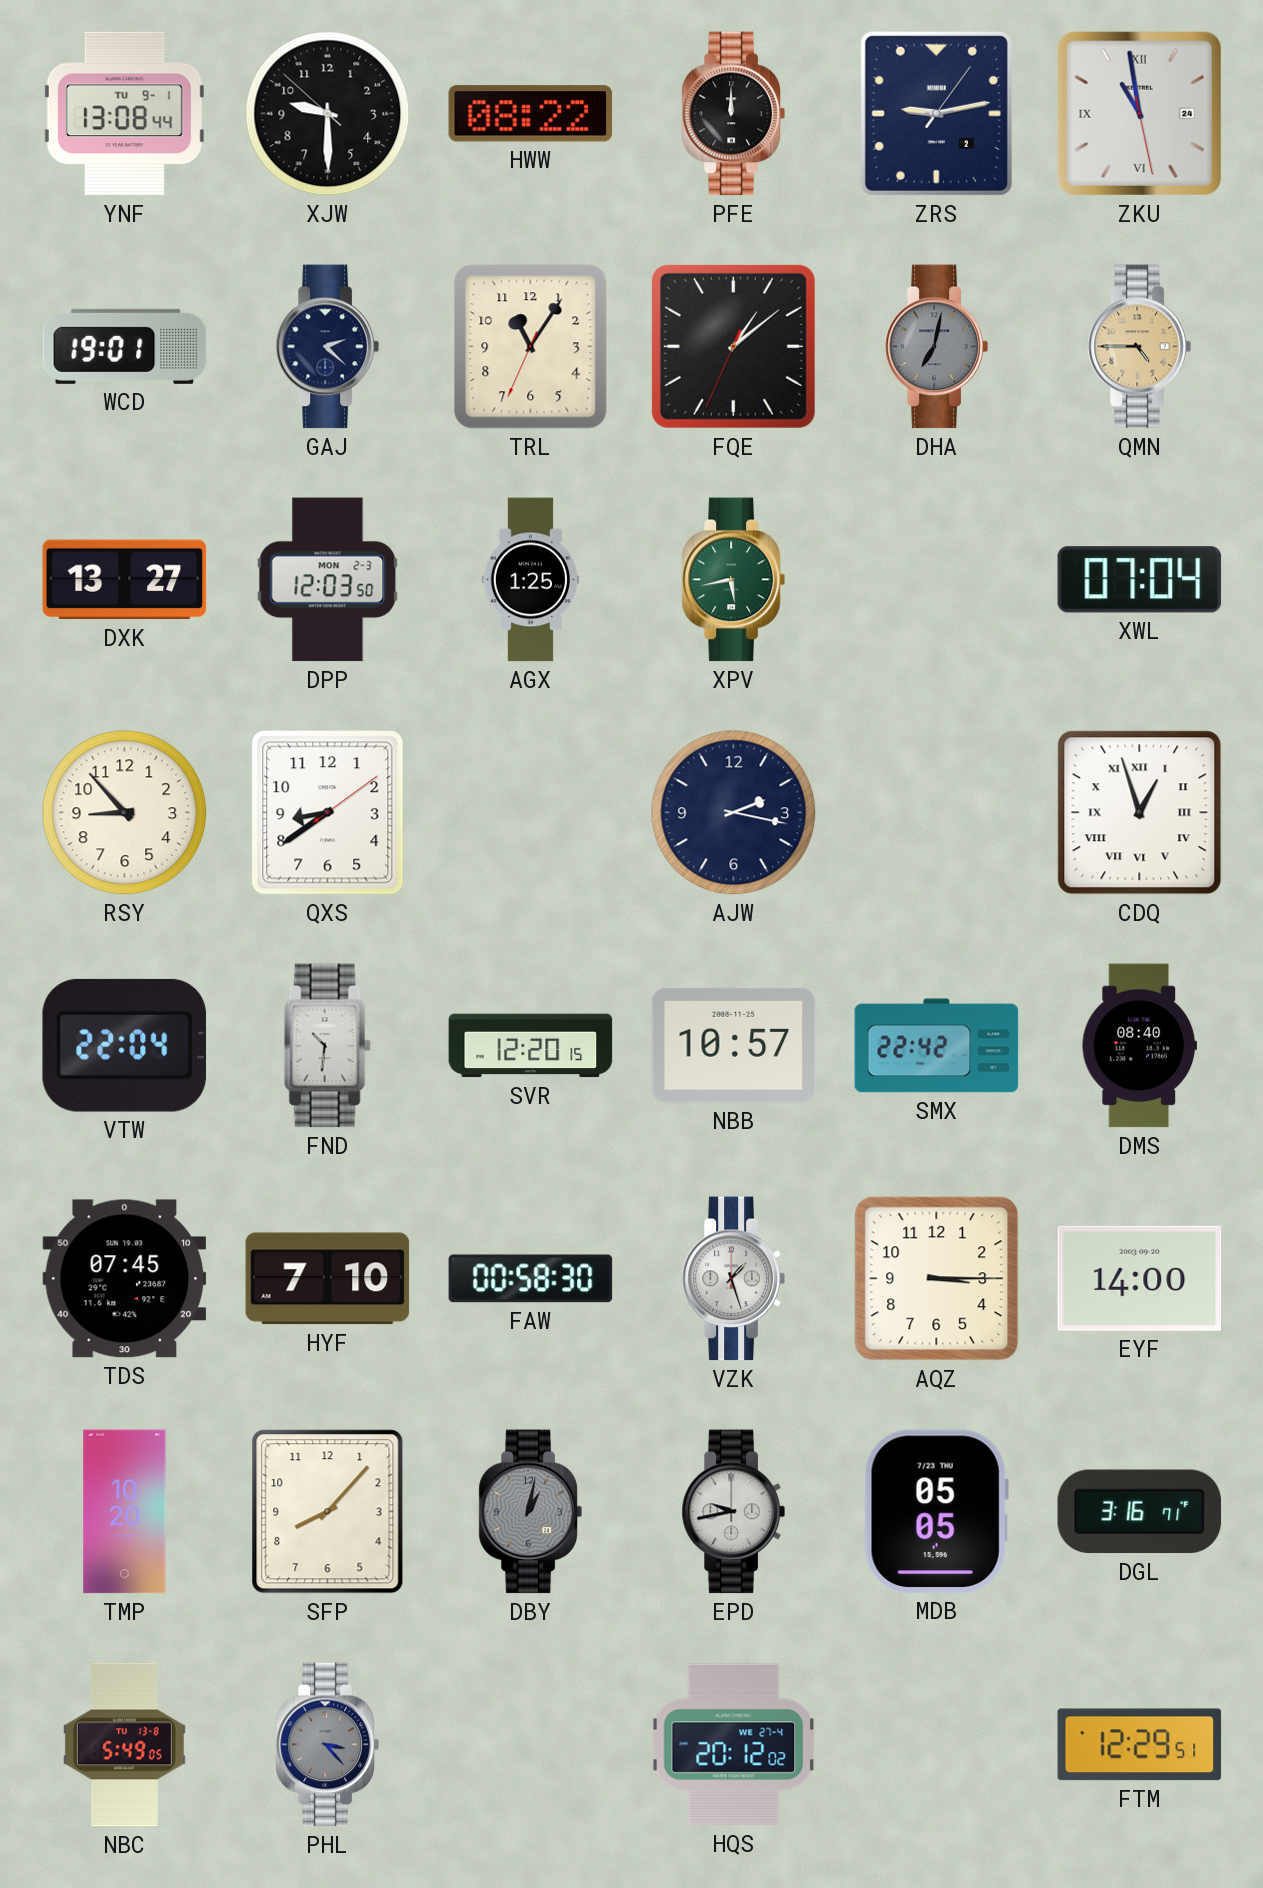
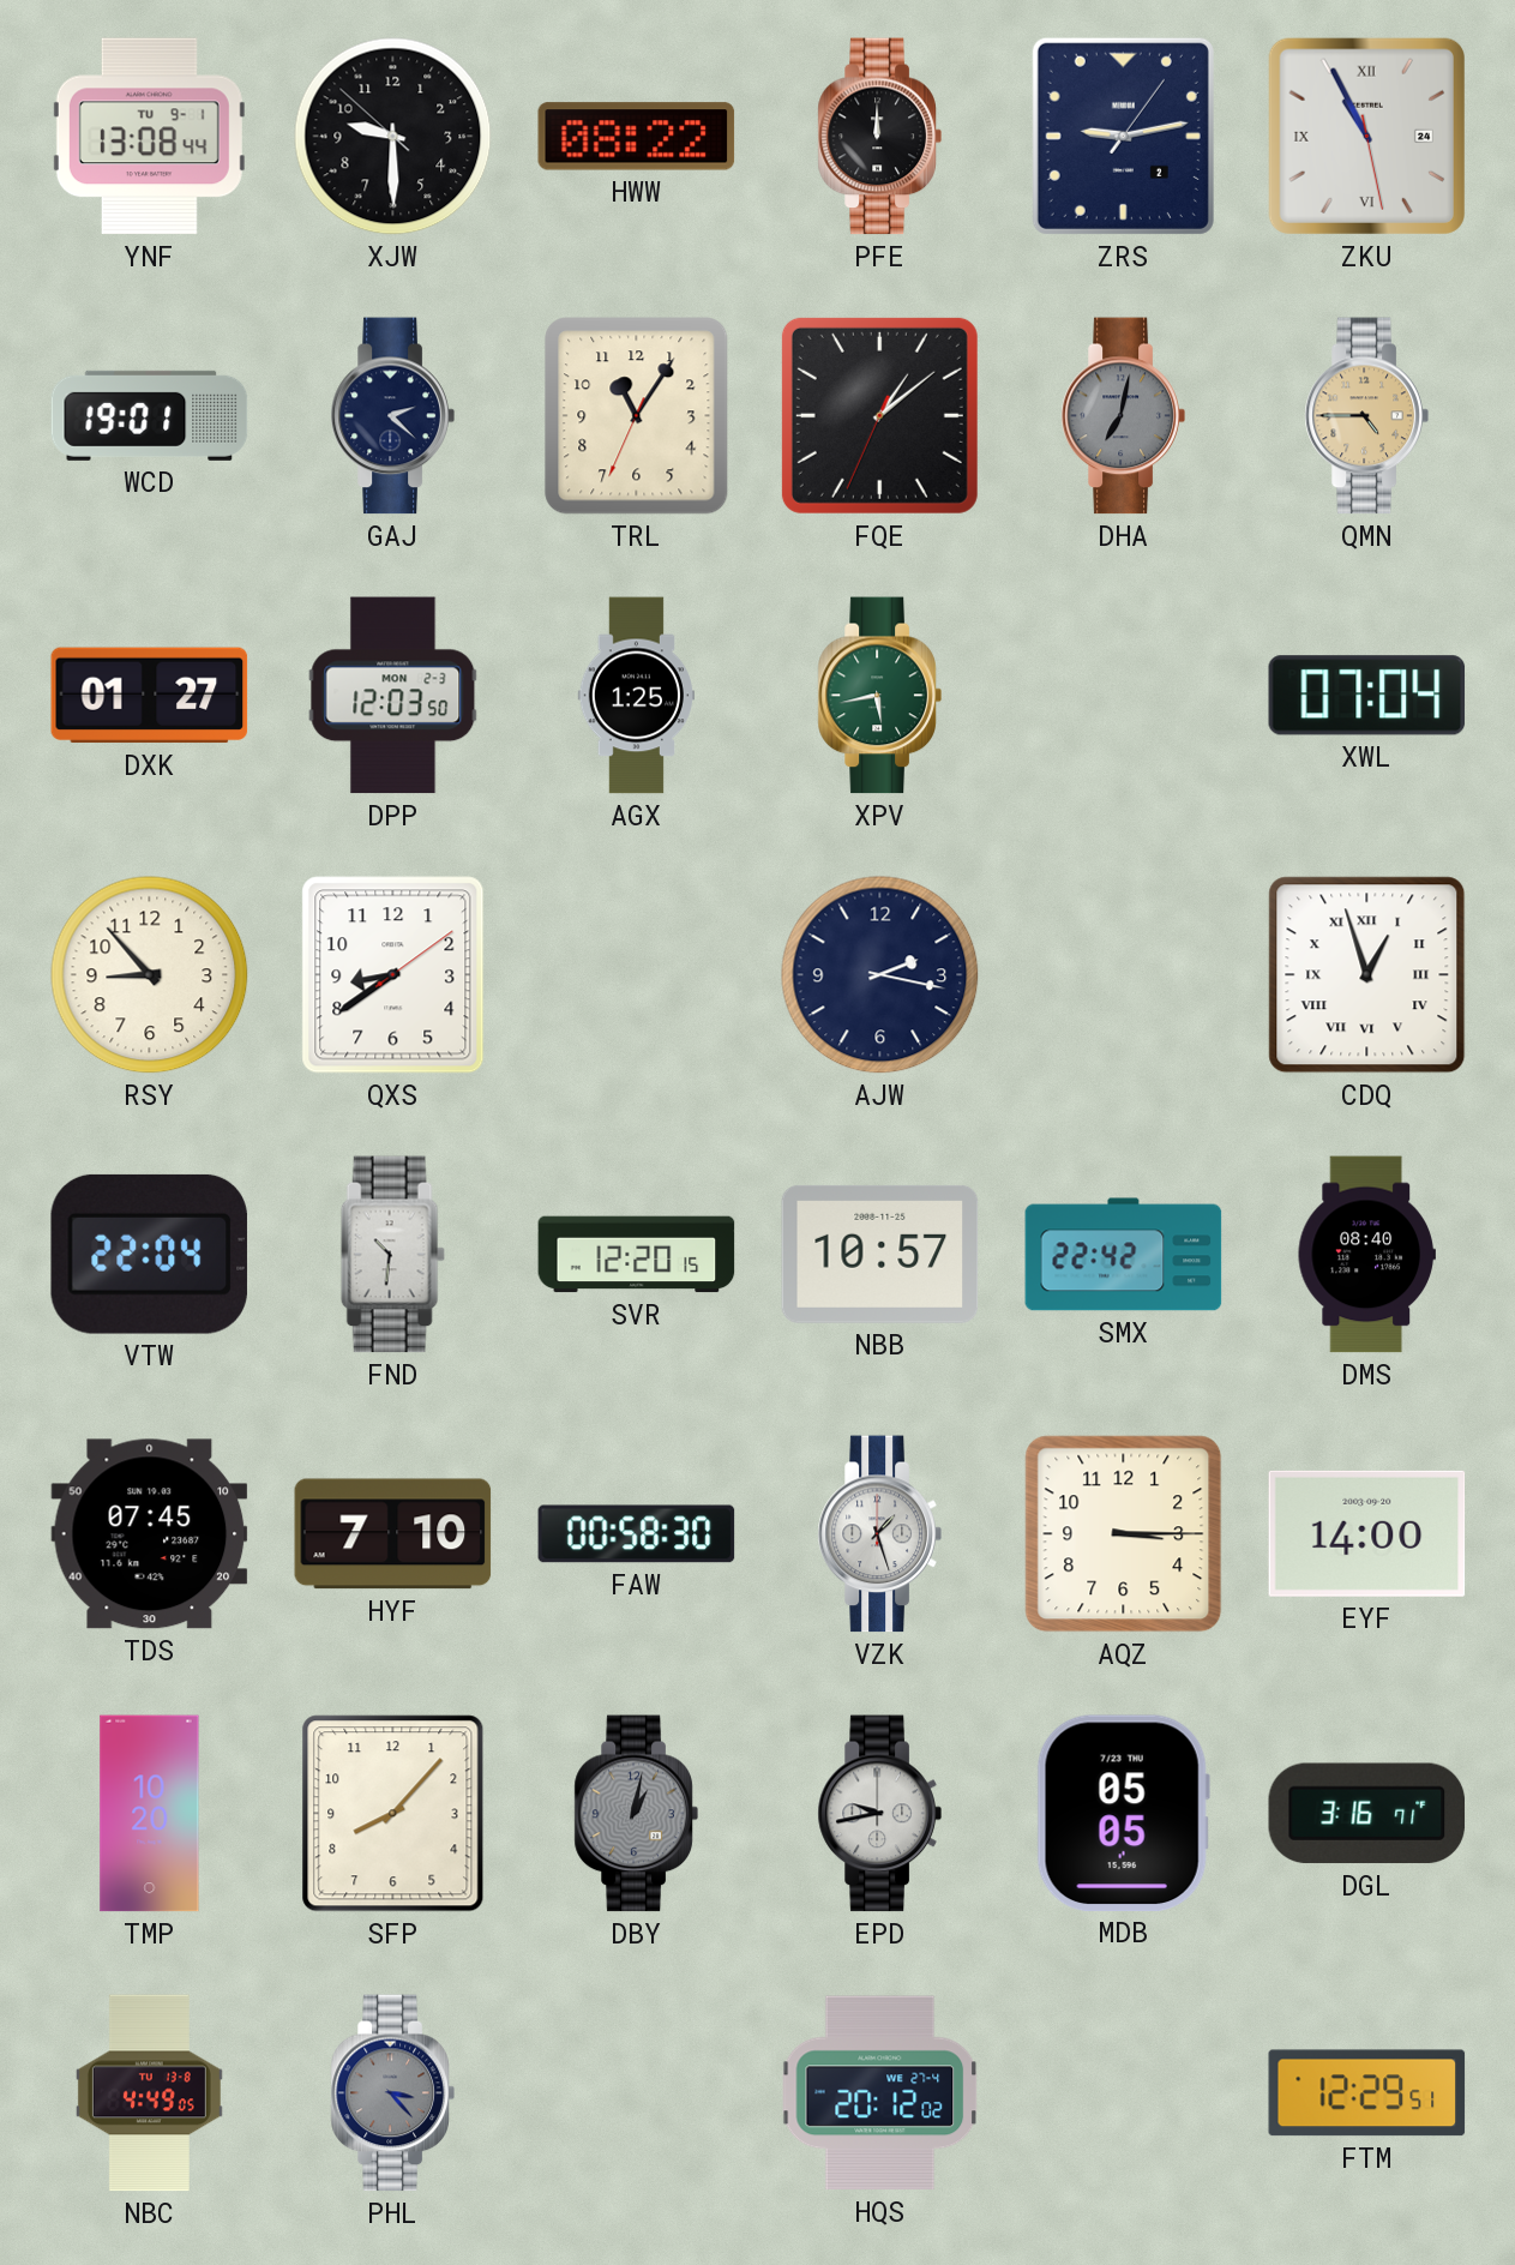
ZKU: 10:58 -> 10:55 (1366, 136)
DXK: 13:27 -> 01:27 (150, 696)
NBC: 5:49 -> 4:49 (149, 2093)
